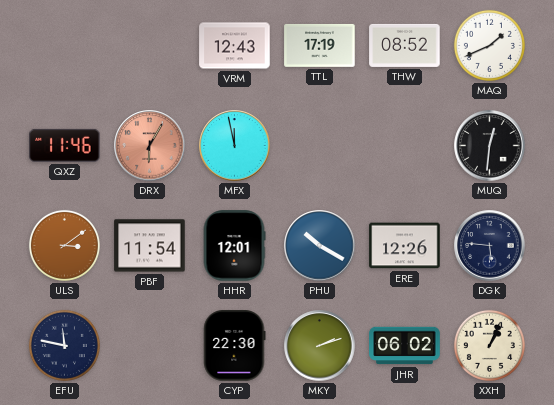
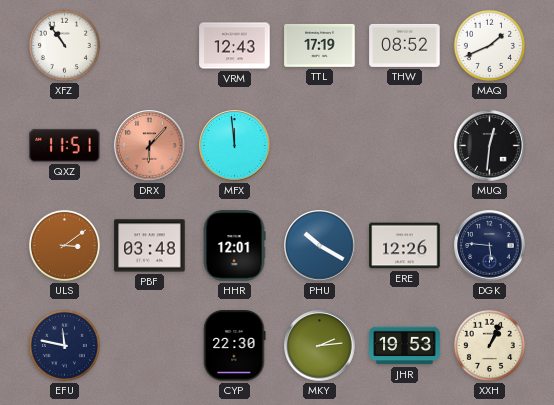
XFZ: none -> 10:54 (64, 45)
QXZ: 11:46 -> 11:51 (65, 145)
DRX: 6:05 -> 6:07 (150, 146)
MFX: 11:58 -> 11:59 (235, 146)
PBF: 11:54 -> 03:48 (150, 246)
MKY: 2:12 -> 2:14 (320, 346)
JHR: 06:02 -> 19:53 (405, 346)
